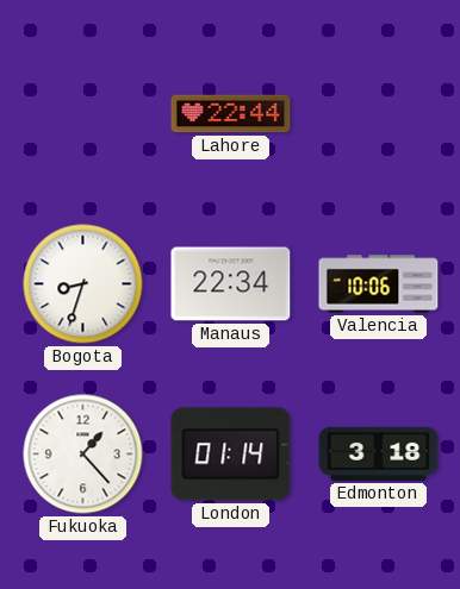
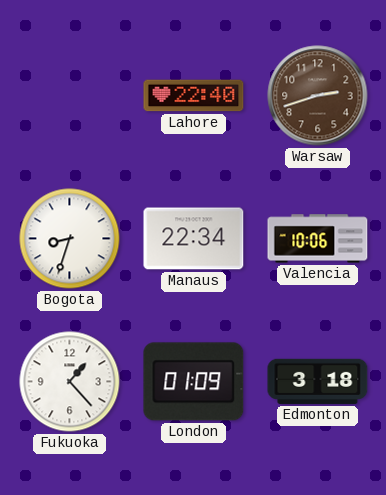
Lahore: 22:44 -> 22:40 (194, 96)
Warsaw: none -> 2:42 (318, 96)
London: 01:14 -> 01:09 (194, 382)
